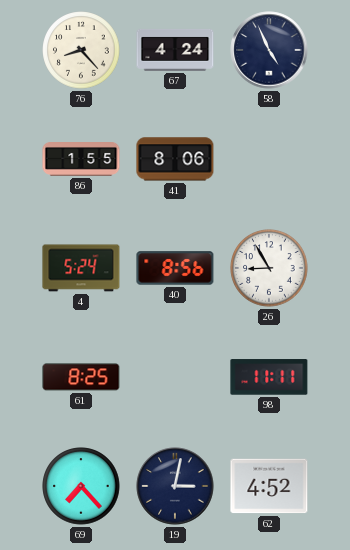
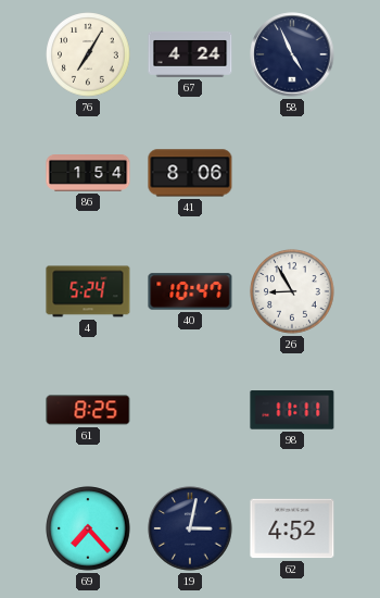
76: 8:23 -> 7:05 (88, 54)
86: 1:55 -> 1:54 (88, 174)
40: 8:56 -> 10:47 (190, 291)
